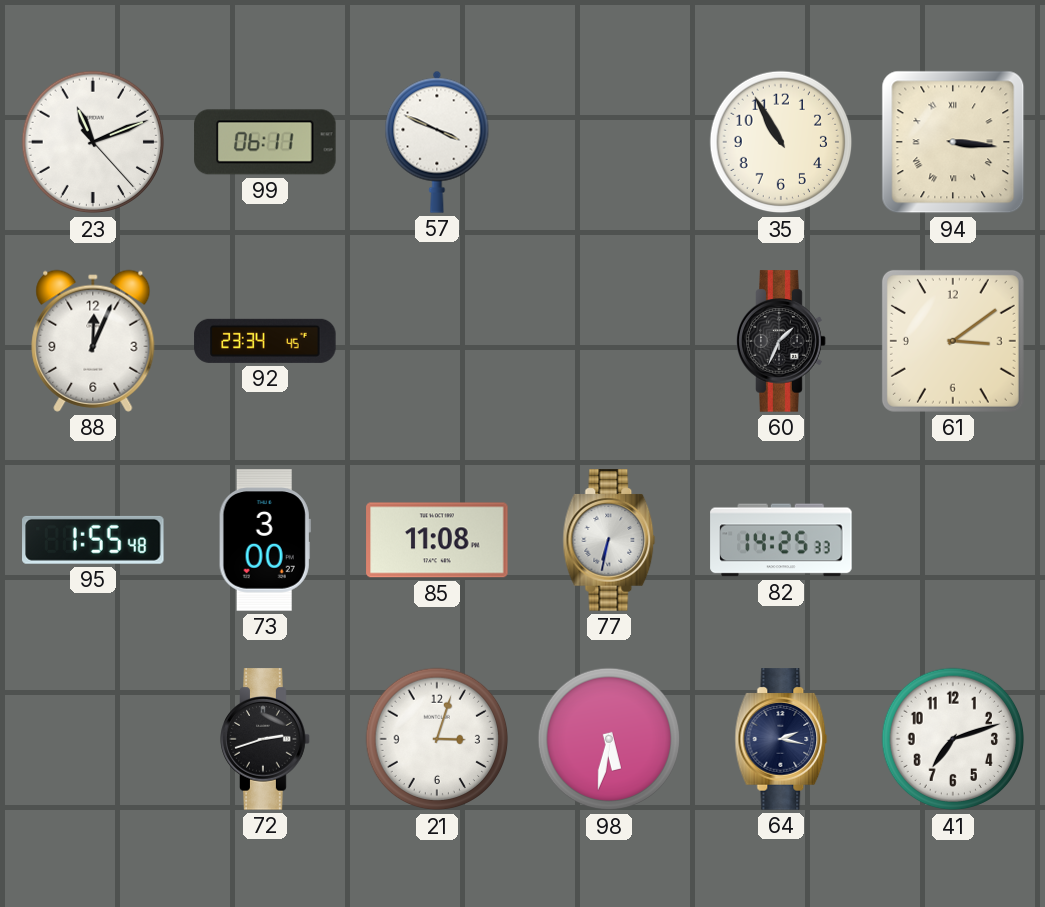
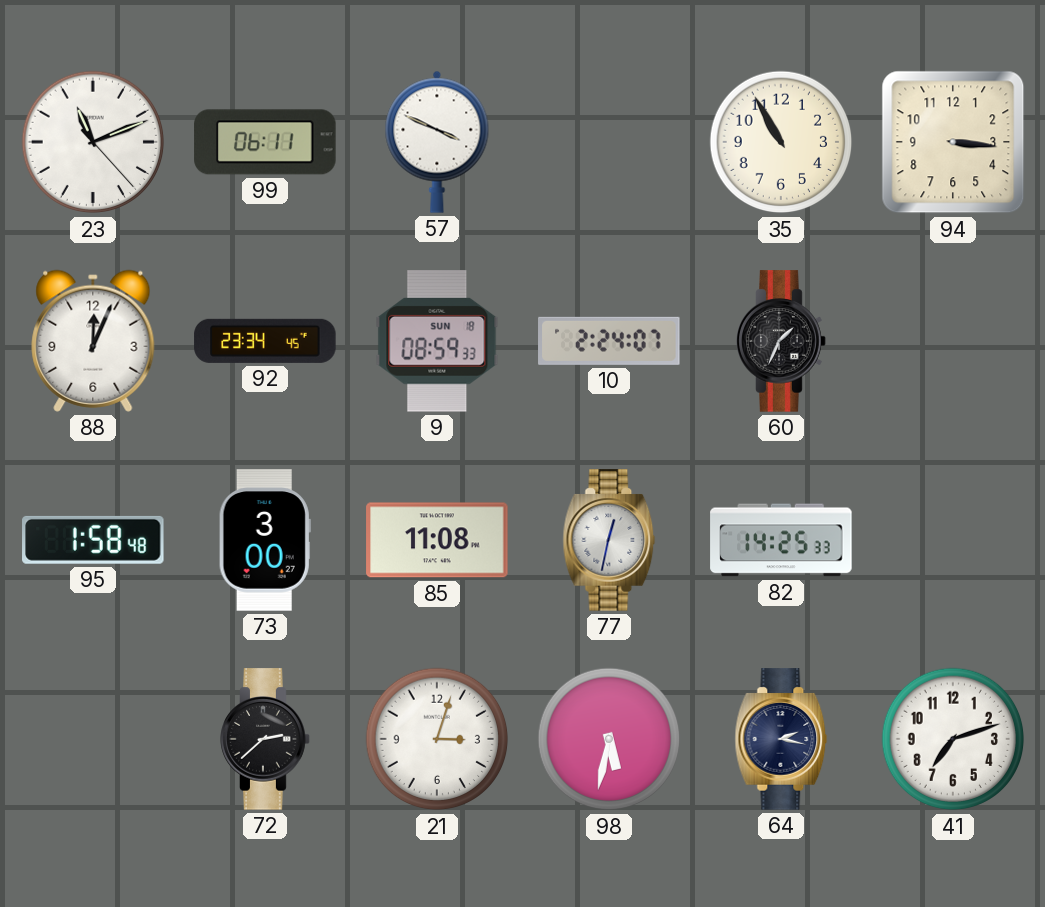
94 numerals: Roman -> Arabic (953, 142)
9: none -> 08:59 (437, 341)
10: none -> 2:24 (609, 341)
61: 3:09 -> none (953, 341)
95: 1:55 -> 1:58 (93, 540)
77: 6:32 -> 12:32 (609, 540)
72: 2:42 -> 2:38 (265, 739)
